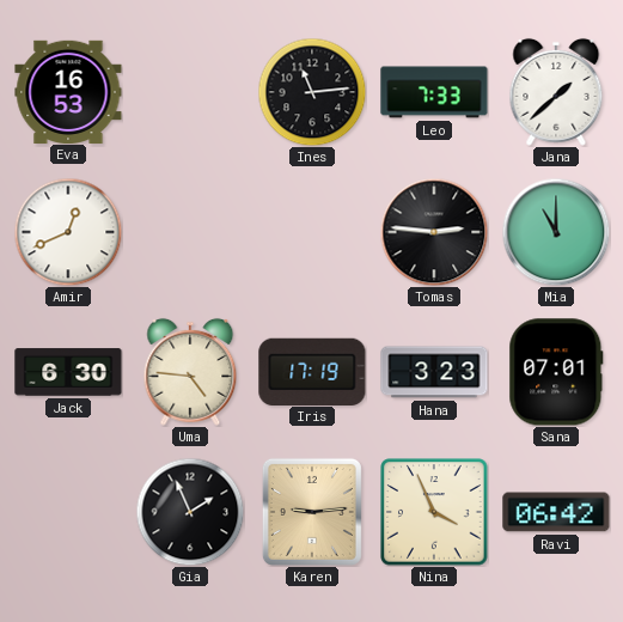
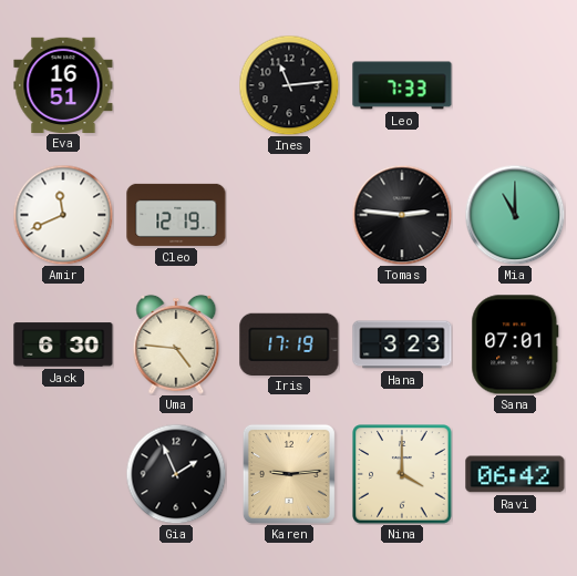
Eva: 16:53 -> 16:51 (63, 84)
Jana: 1:38 -> none (556, 92)
Amir: 12:41 -> 11:41 (63, 215)
Cleo: none -> 12:19 (176, 215)
Nina: 3:56 -> 4:00 (402, 474)
